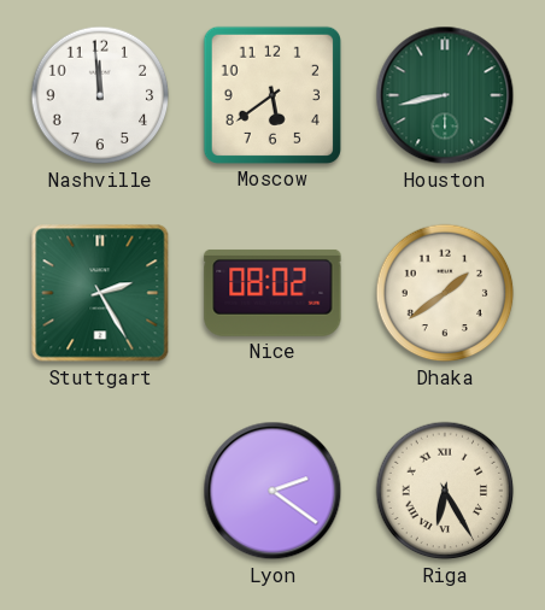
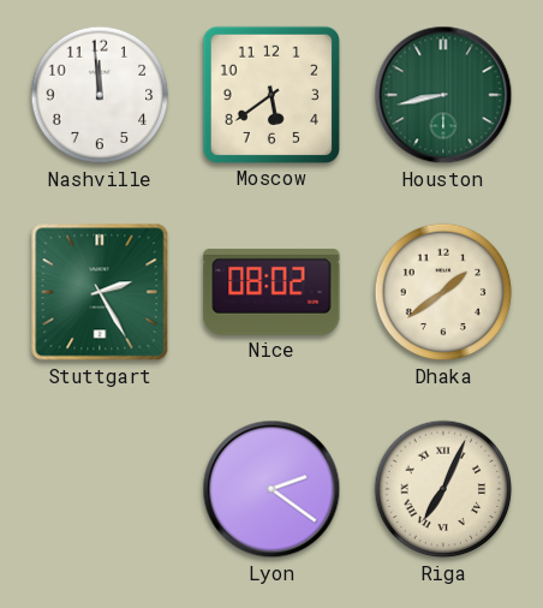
Riga: 6:25 -> 7:04 (443, 489)
